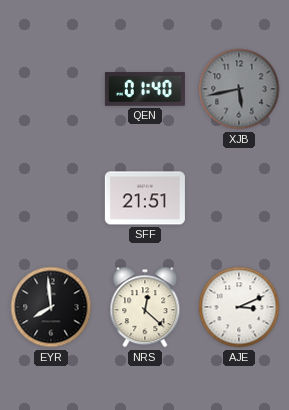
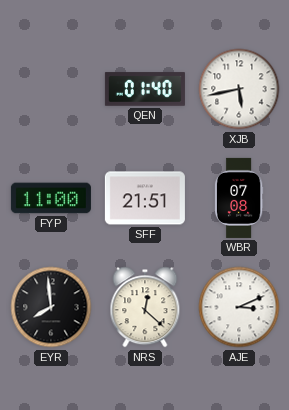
XJB dial: grey -> white (239, 89)
FYP: none -> 11:00 (51, 198)
WBR: none -> 07:08 (239, 198)
